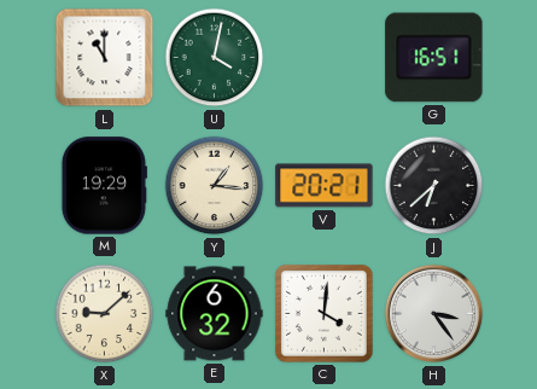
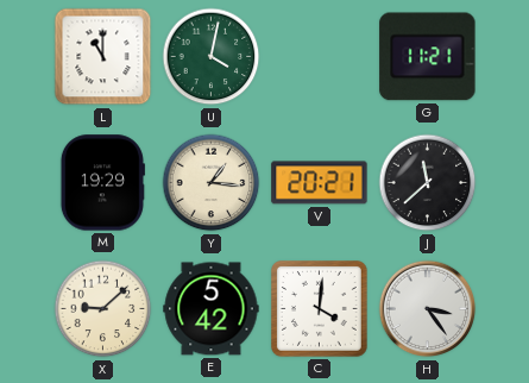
G: 16:51 -> 11:21 (428, 57)
J: 6:38 -> 11:38 (428, 183)
E: 6:32 -> 5:42 (212, 309)
